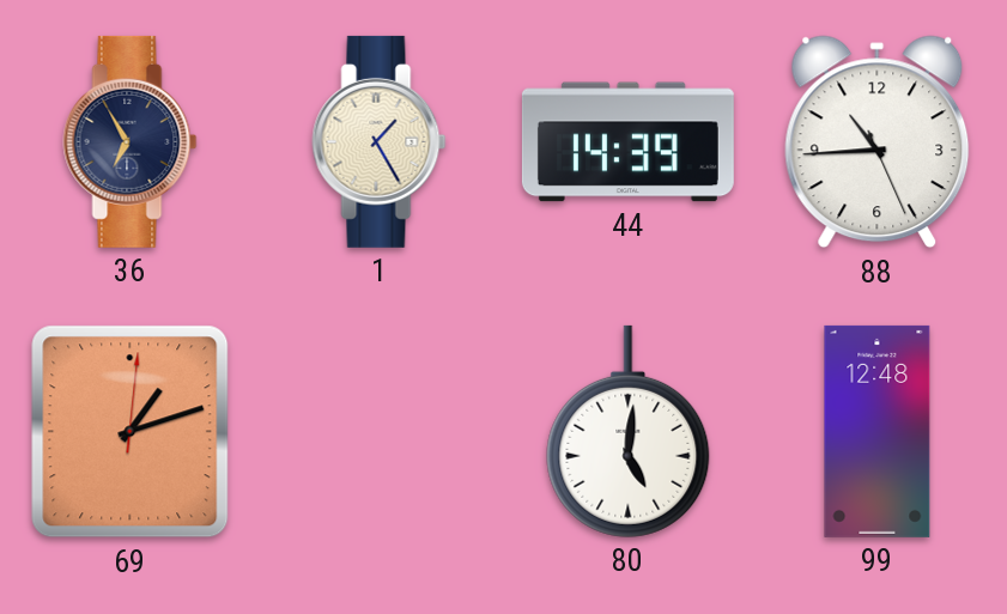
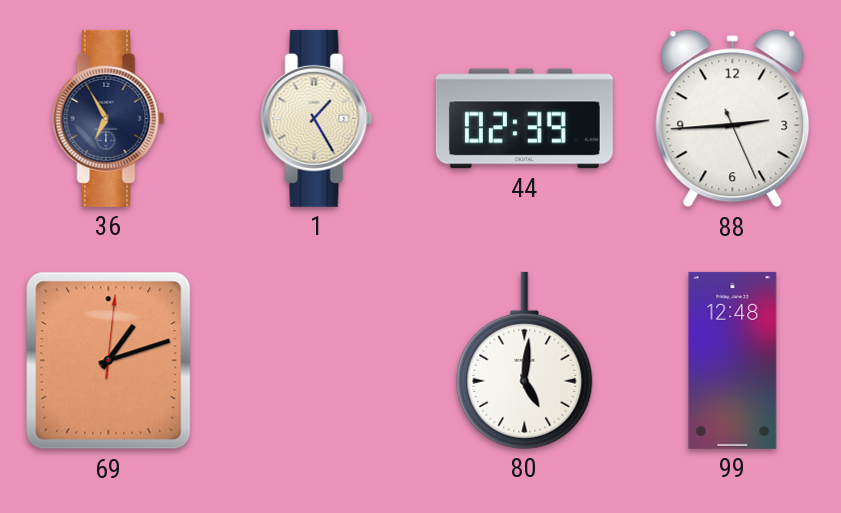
44: 14:39 -> 02:39 (524, 119)
88: 10:44 -> 2:44 (733, 119)
